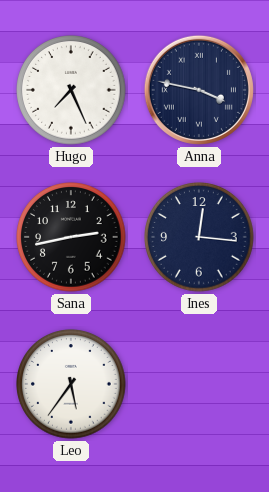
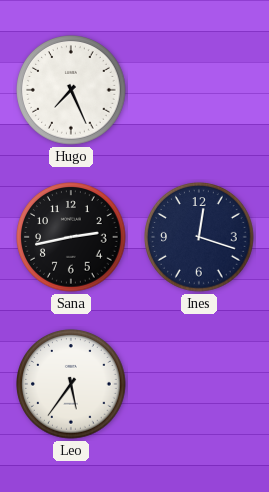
Anna: 3:47 -> none (199, 90)
Ines: 12:16 -> 12:18 (199, 237)
